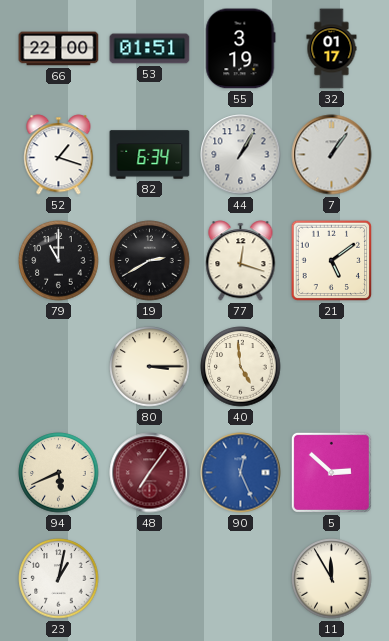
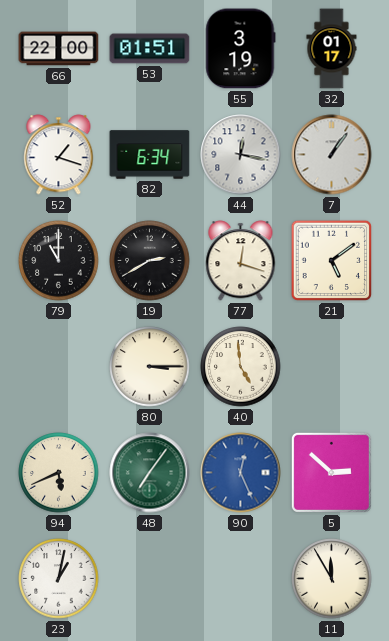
44: 1:05 -> 12:17 (241, 155)
48 dial: burgundy -> green (150, 473)
